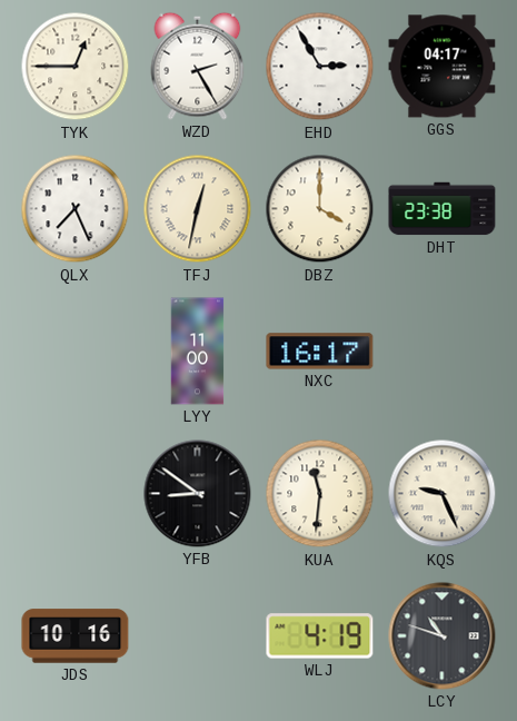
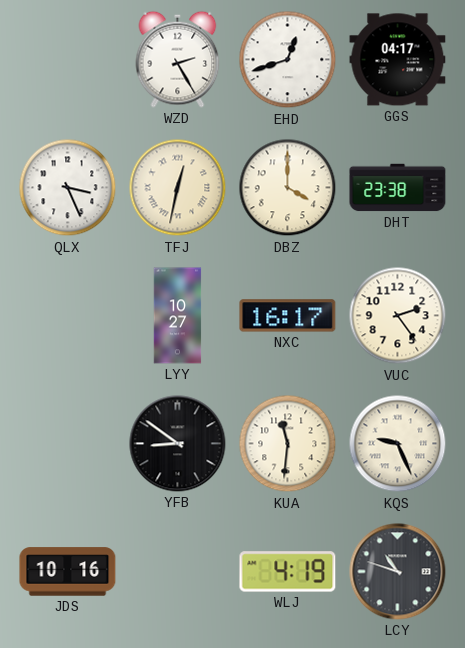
TYK: 12:45 -> none (76, 67)
EHD: 2:55 -> 12:42 (288, 60)
QLX: 7:26 -> 3:26 (68, 188)
LYY: 11:00 -> 10:27 (178, 316)
VUC: none -> 2:24 (398, 316)
